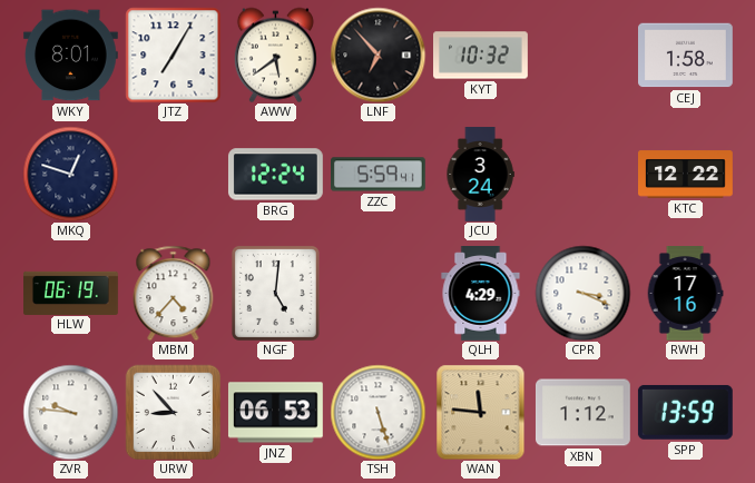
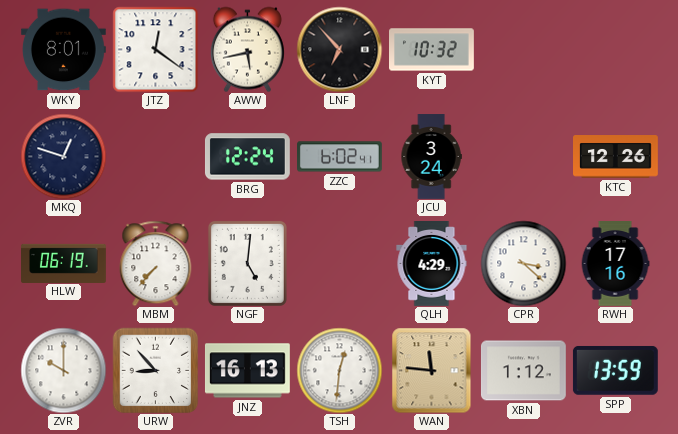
JTZ: 7:05 -> 12:21 (155, 49)
AWW: 5:39 -> 5:43 (247, 49)
CEJ: 1:58 -> none (686, 56)
ZZC: 5:59 -> 6:02 (340, 157)
KTC: 12:22 -> 12:26 (616, 157)
MBM: 4:37 -> 7:37 (156, 263)
CPR: 3:19 -> 3:22 (523, 263)
ZVR: 9:46 -> 10:00 (63, 370)
JNZ: 06:53 -> 16:13 (247, 371)
TSH: 5:27 -> 12:31 (339, 370)
